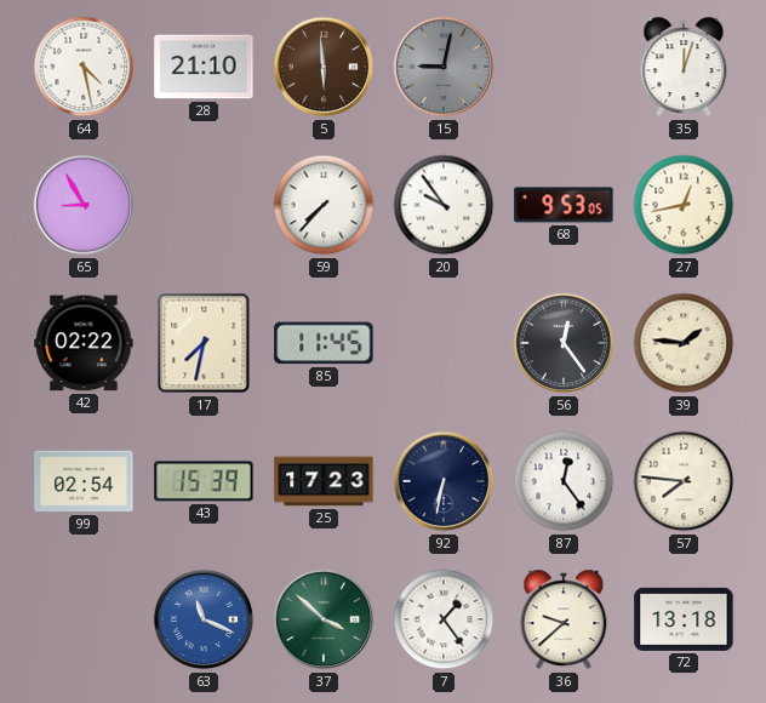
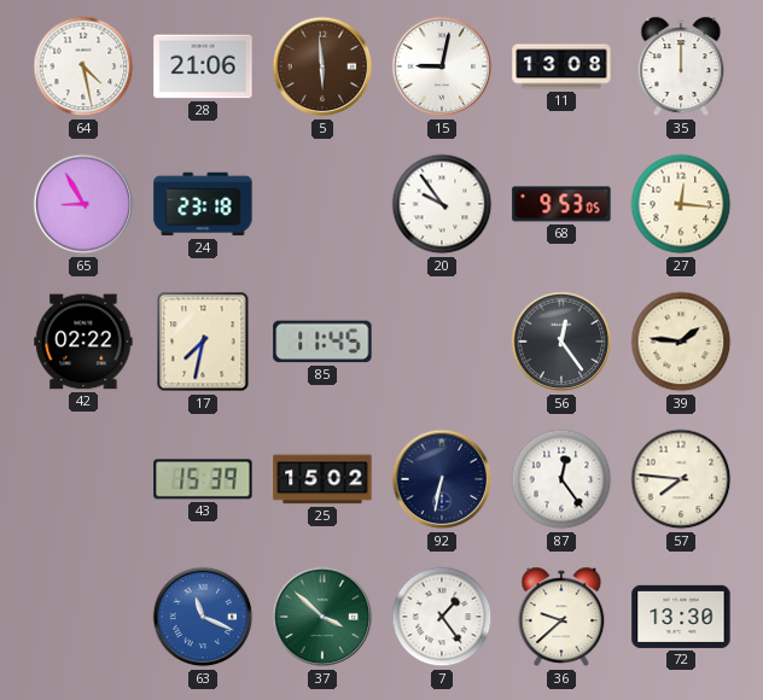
28: 21:10 -> 21:06 (203, 66)
15 dial: grey -> white (442, 66)
11: none -> 13:08 (561, 66)
35: 12:03 -> 12:00 (681, 66)
24: none -> 23:18 (203, 204)
59: 7:37 -> none (324, 205)
27: 12:43 -> 12:16 (681, 204)
99: 02:54 -> none (84, 481)
25: 17:23 -> 15:02 (322, 479)
72: 13:18 -> 13:30 (681, 617)
